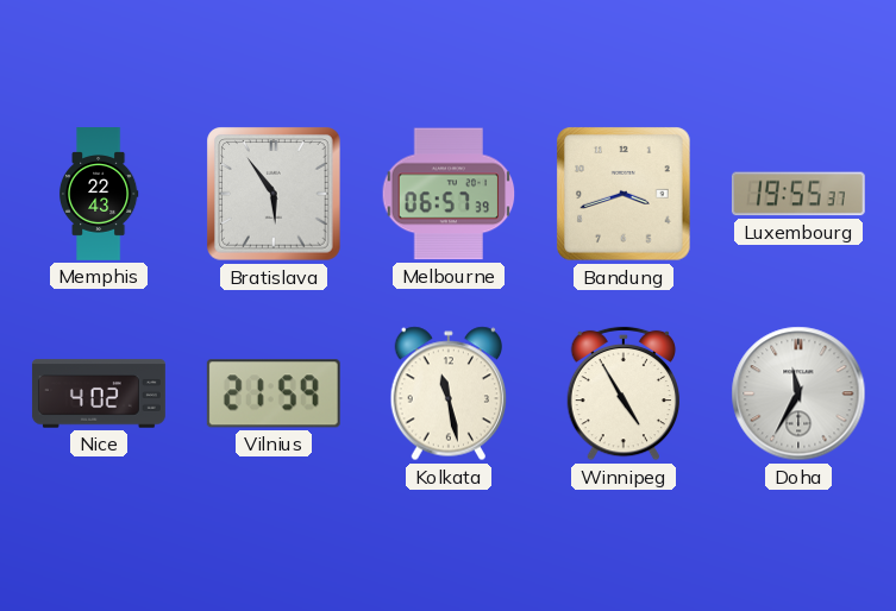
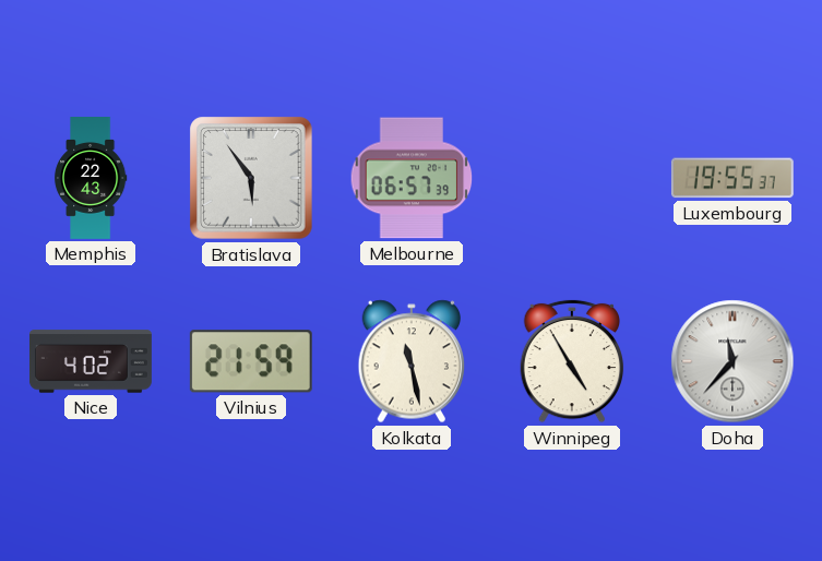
Bandung: 3:42 -> none (624, 194)
Doha: 11:35 -> 11:37 (732, 361)
